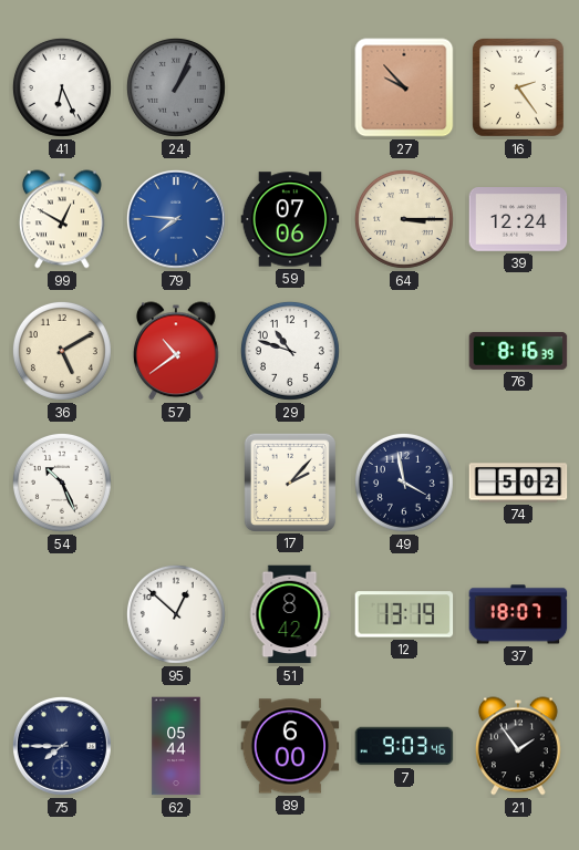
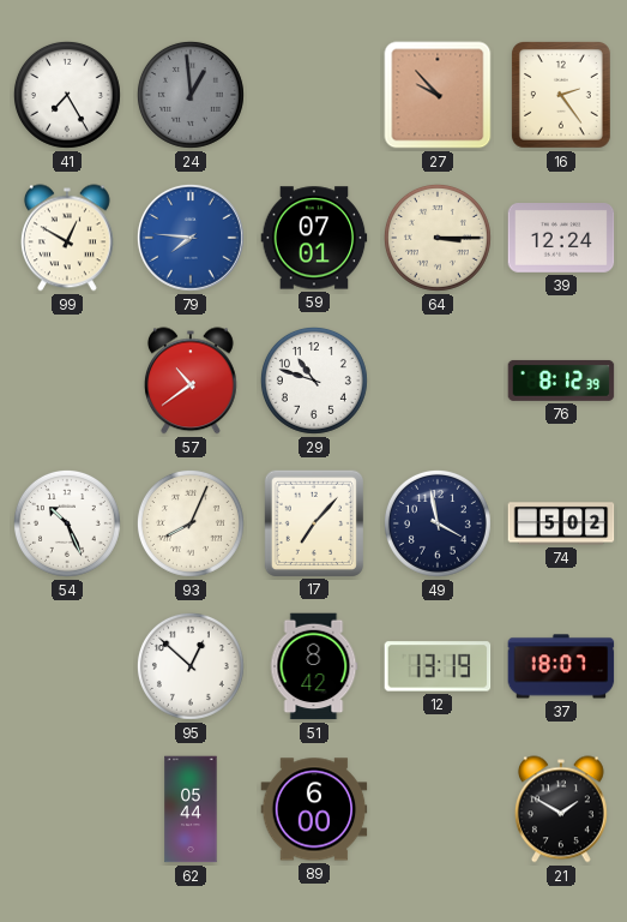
41: 6:26 -> 7:25 (67, 95)
24: 1:04 -> 12:59 (191, 95)
59: 07:06 -> 07:01 (314, 238)
36: 5:10 -> none (62, 351)
76: 8:16 -> 8:12 (561, 381)
93: none -> 8:04 (191, 523)
17: 2:07 -> 7:07 (313, 522)
75: 7:45 -> none (62, 746)
7: 9:03 -> none (404, 746)
21: 1:54 -> 1:50 (561, 809)
